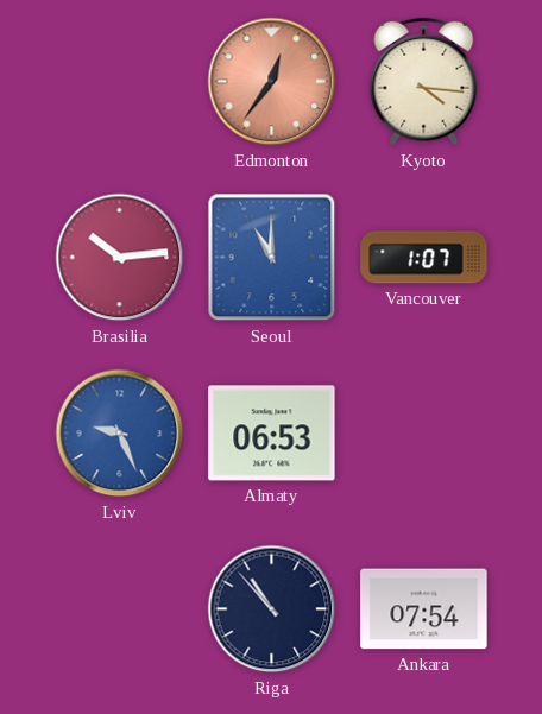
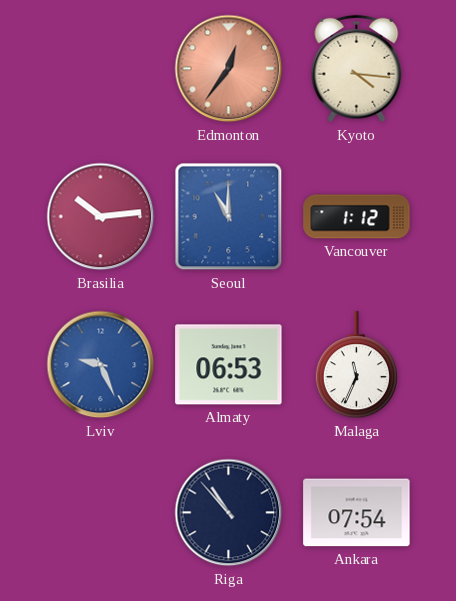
Vancouver: 1:07 -> 1:12 (357, 217)
Malaga: none -> 11:34 (356, 365)
